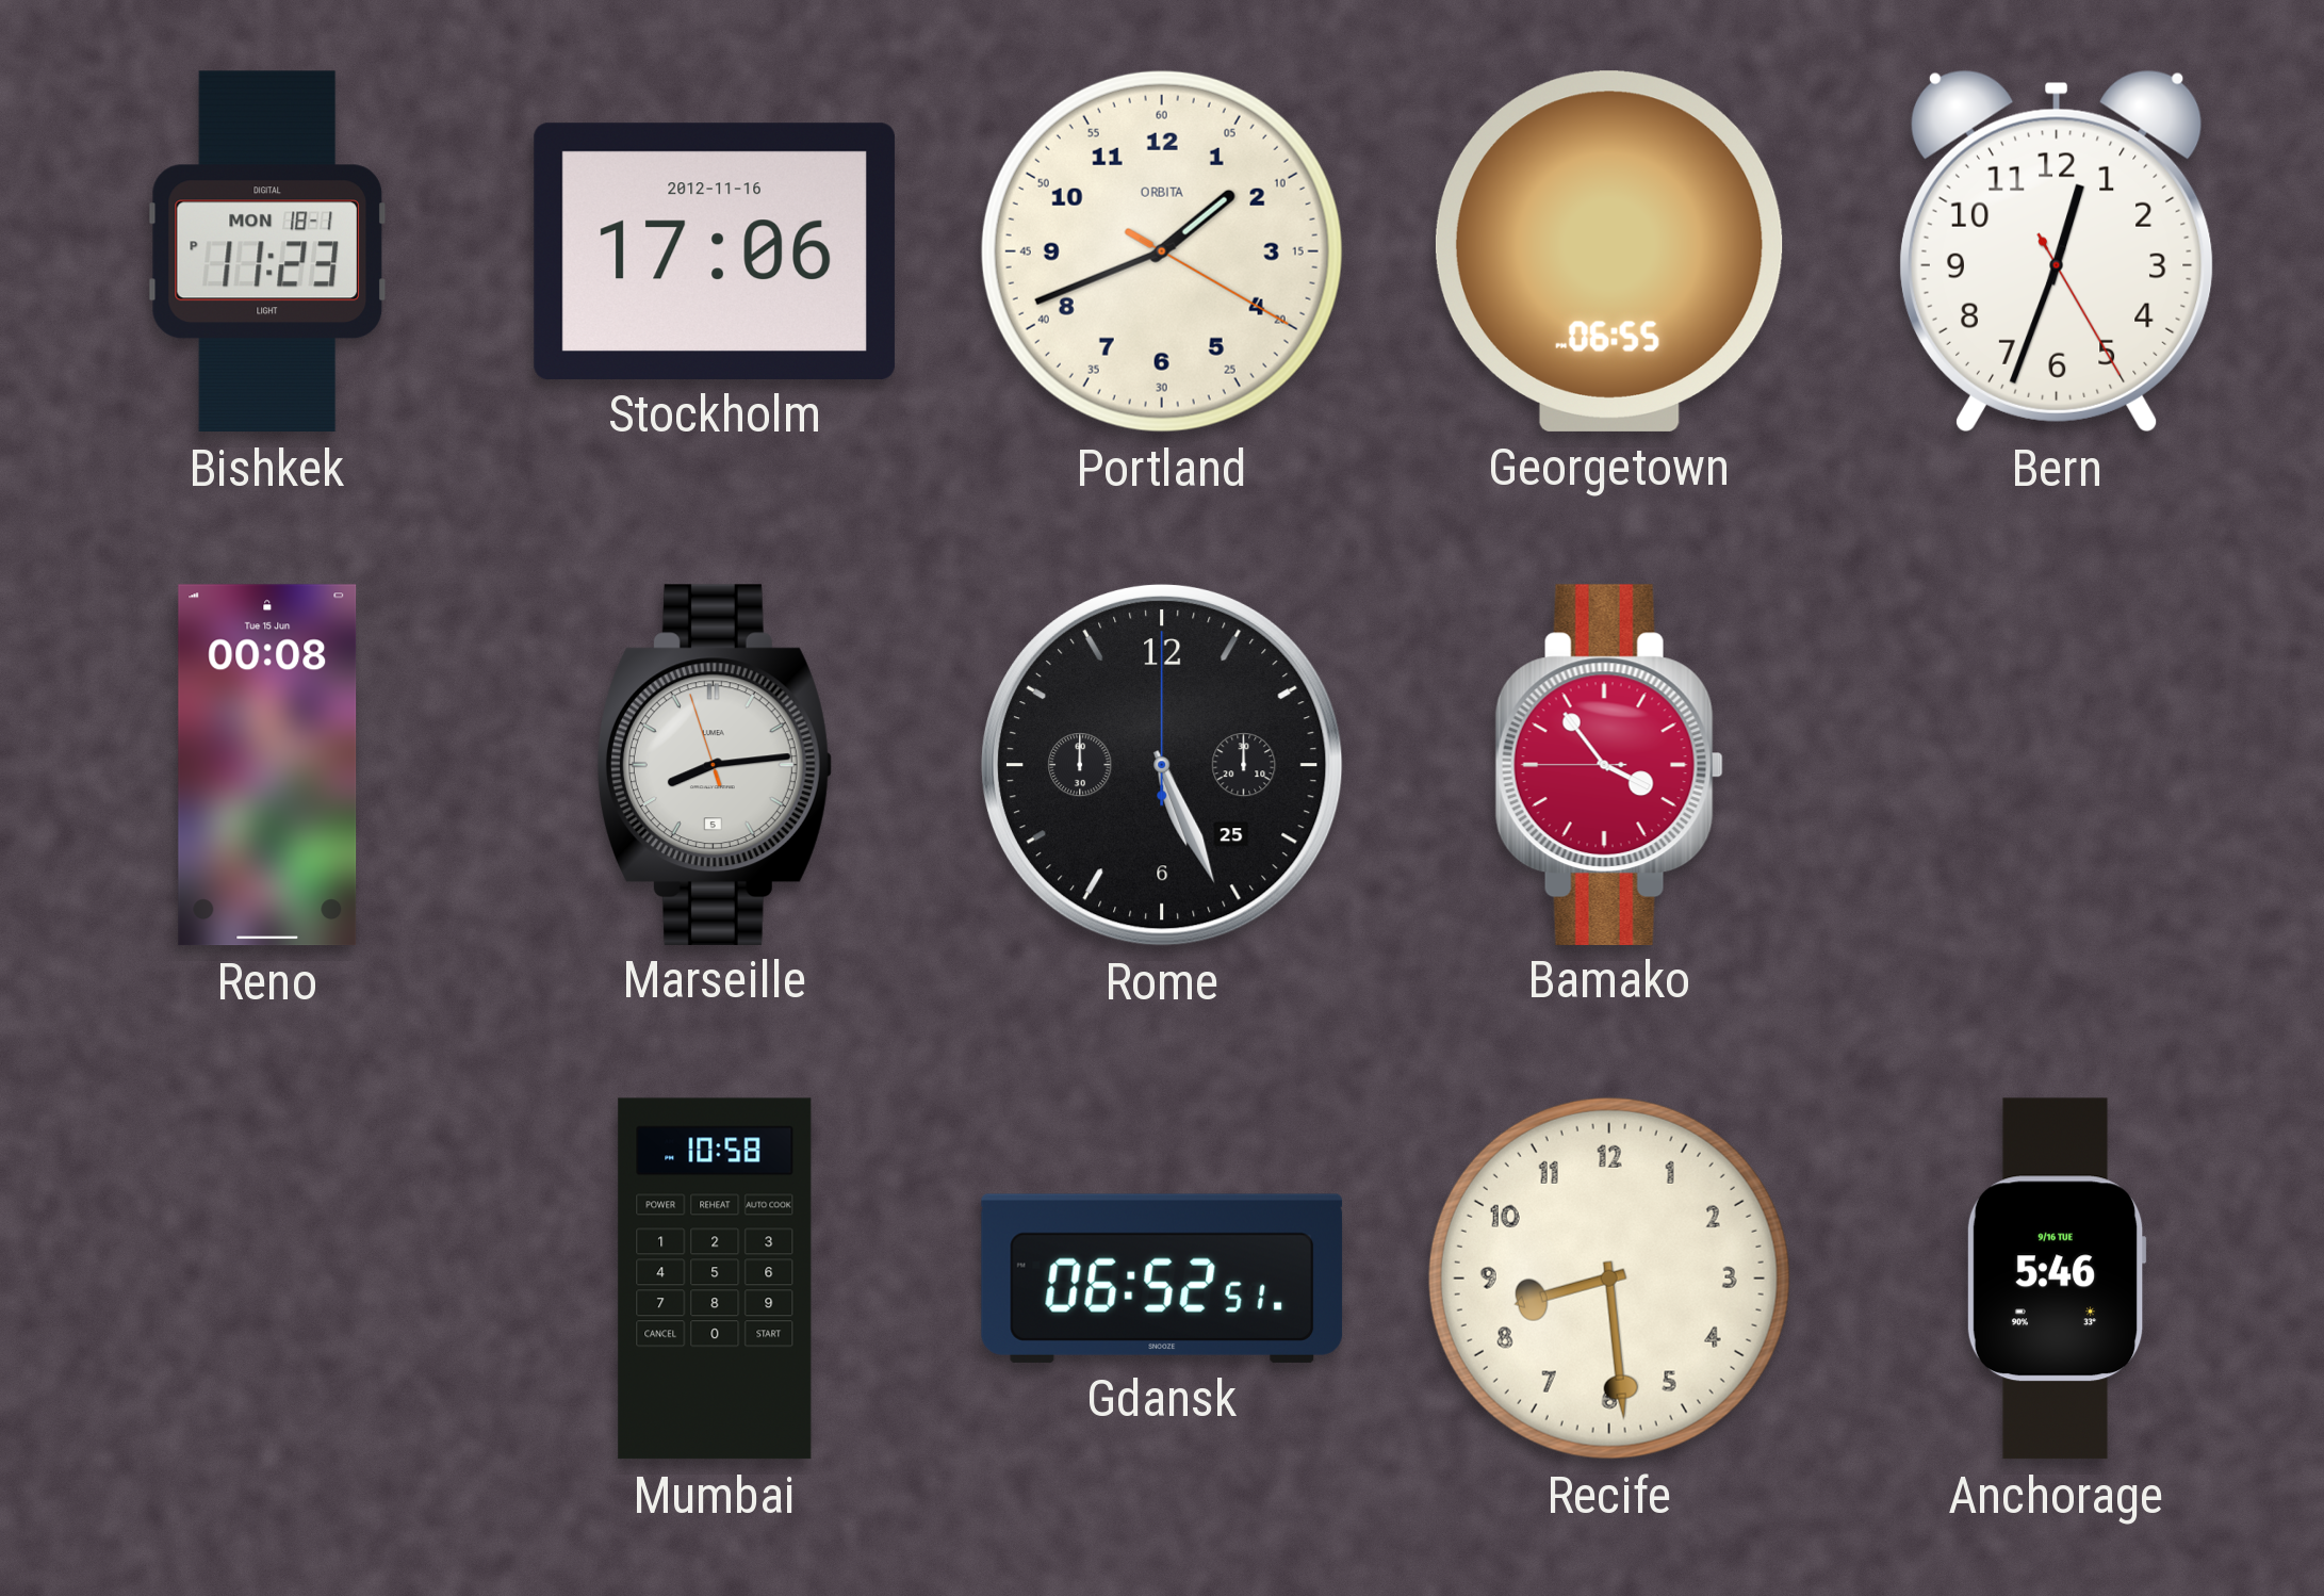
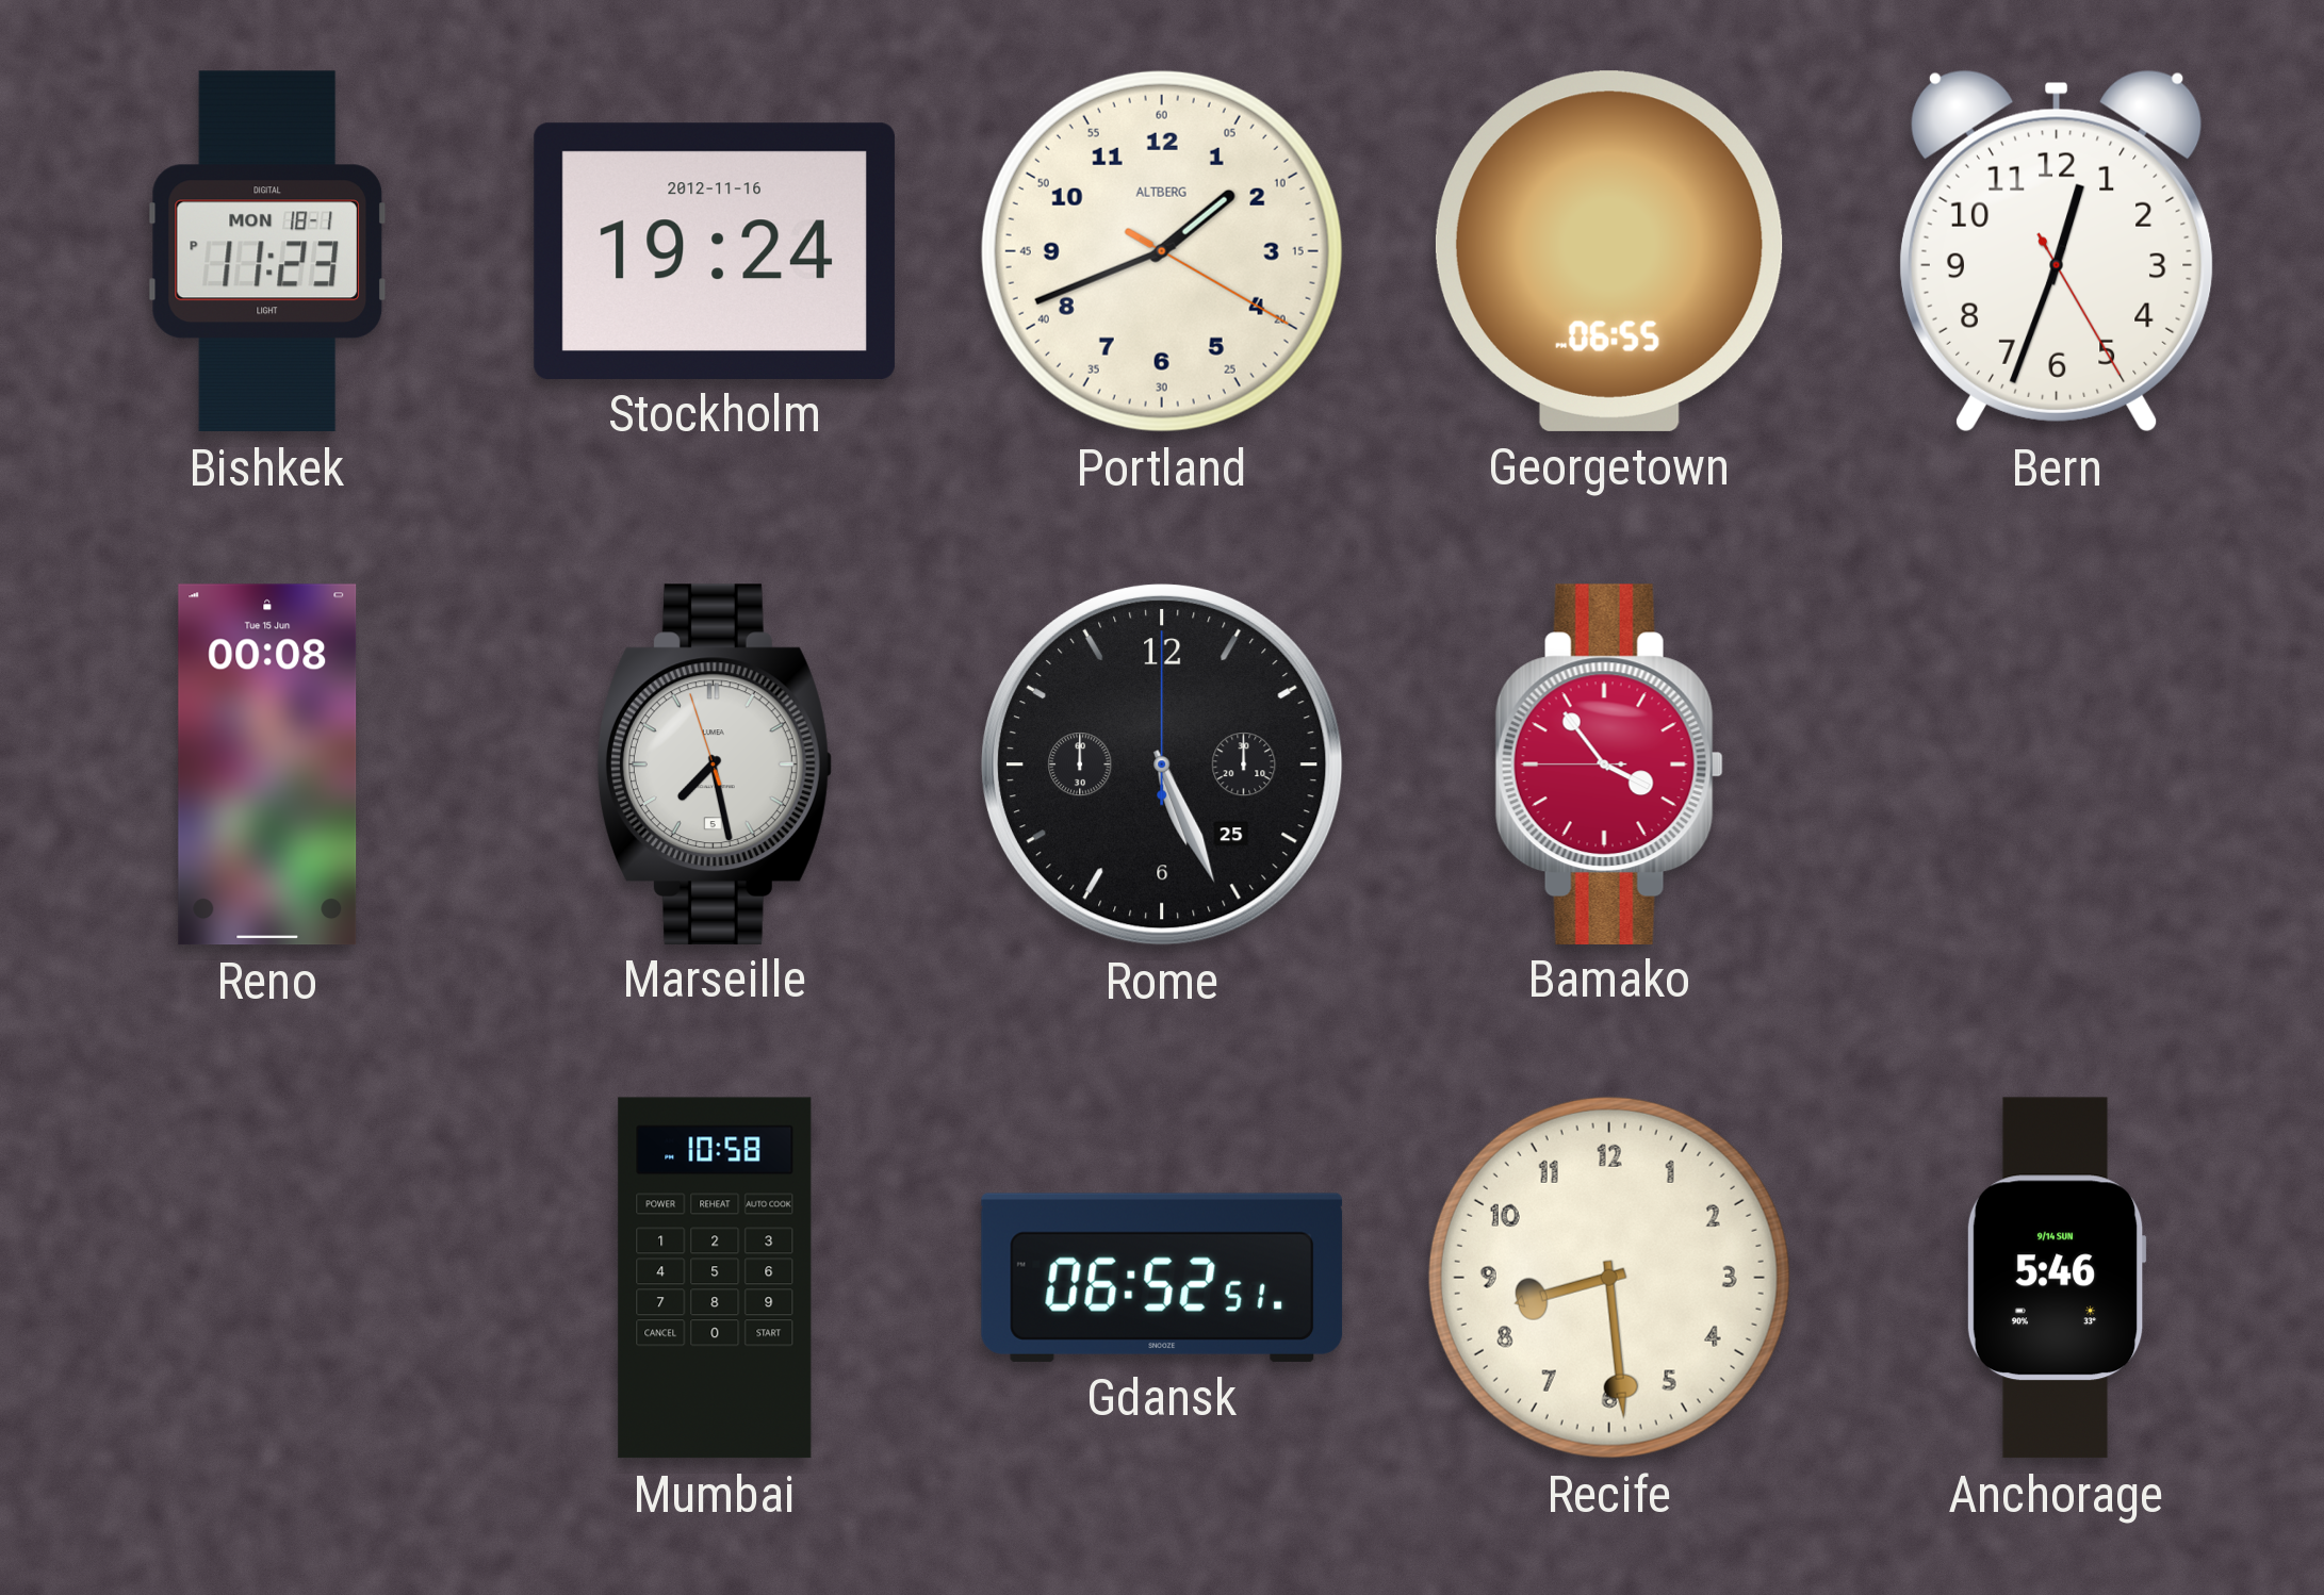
Stockholm: 17:06 -> 19:24 (715, 250)
Portland brand: ORBITA -> ALTBERG (1162, 251)
Marseille: 8:13 -> 7:27 (714, 763)
Anchorage date: 9/16 TUE -> 9/14 SUN (2057, 1278)
